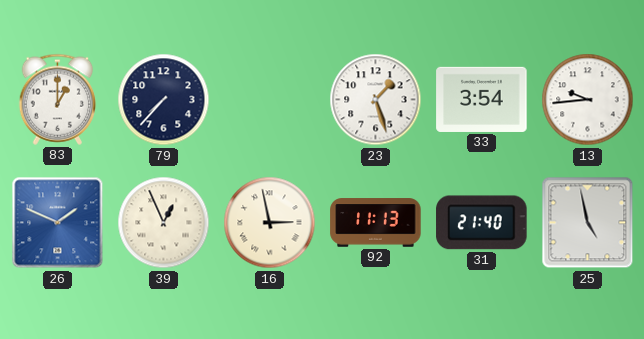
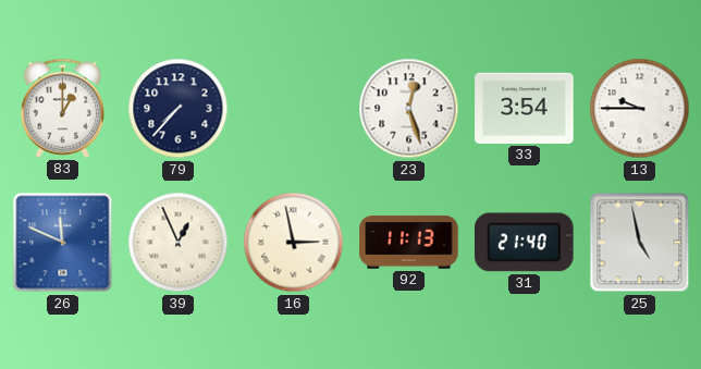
23: 1:27 -> 12:27 (409, 109)
13: 9:44 -> 9:45 (640, 109)
26: 1:49 -> 11:49 (63, 243)
